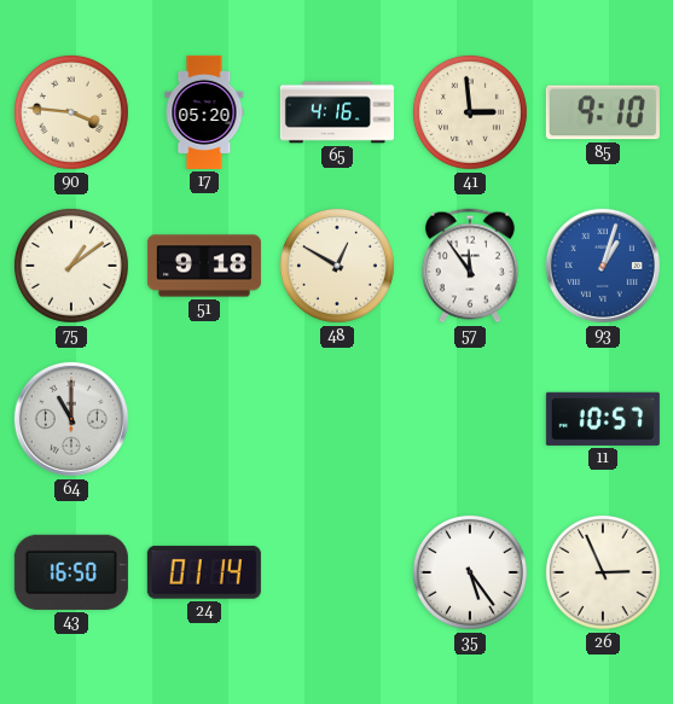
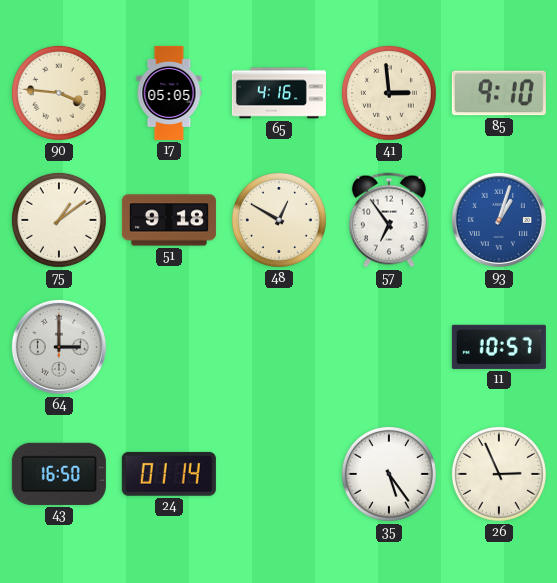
17: 05:20 -> 05:05 (169, 93)
57: 11:54 -> 6:54 (389, 220)
64: 11:00 -> 3:00 (59, 347)
